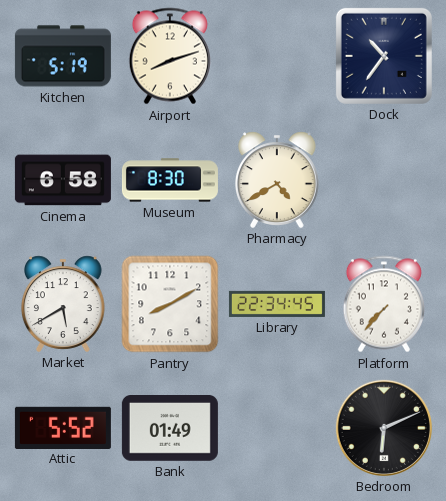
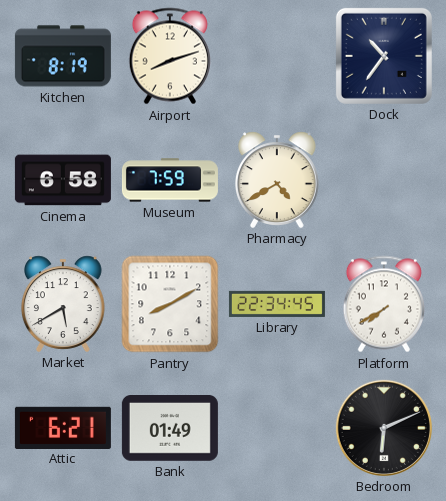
Kitchen: 5:19 -> 8:19 (63, 56)
Museum: 8:30 -> 7:59 (170, 180)
Platform: 7:37 -> 7:40 (384, 304)
Attic: 5:52 -> 6:21 (63, 427)
